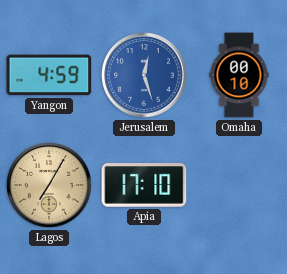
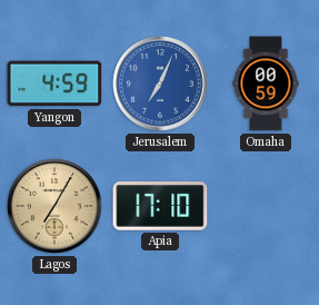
Jerusalem: 12:27 -> 7:04 (160, 83)
Omaha: 00:10 -> 00:59 (266, 83)
